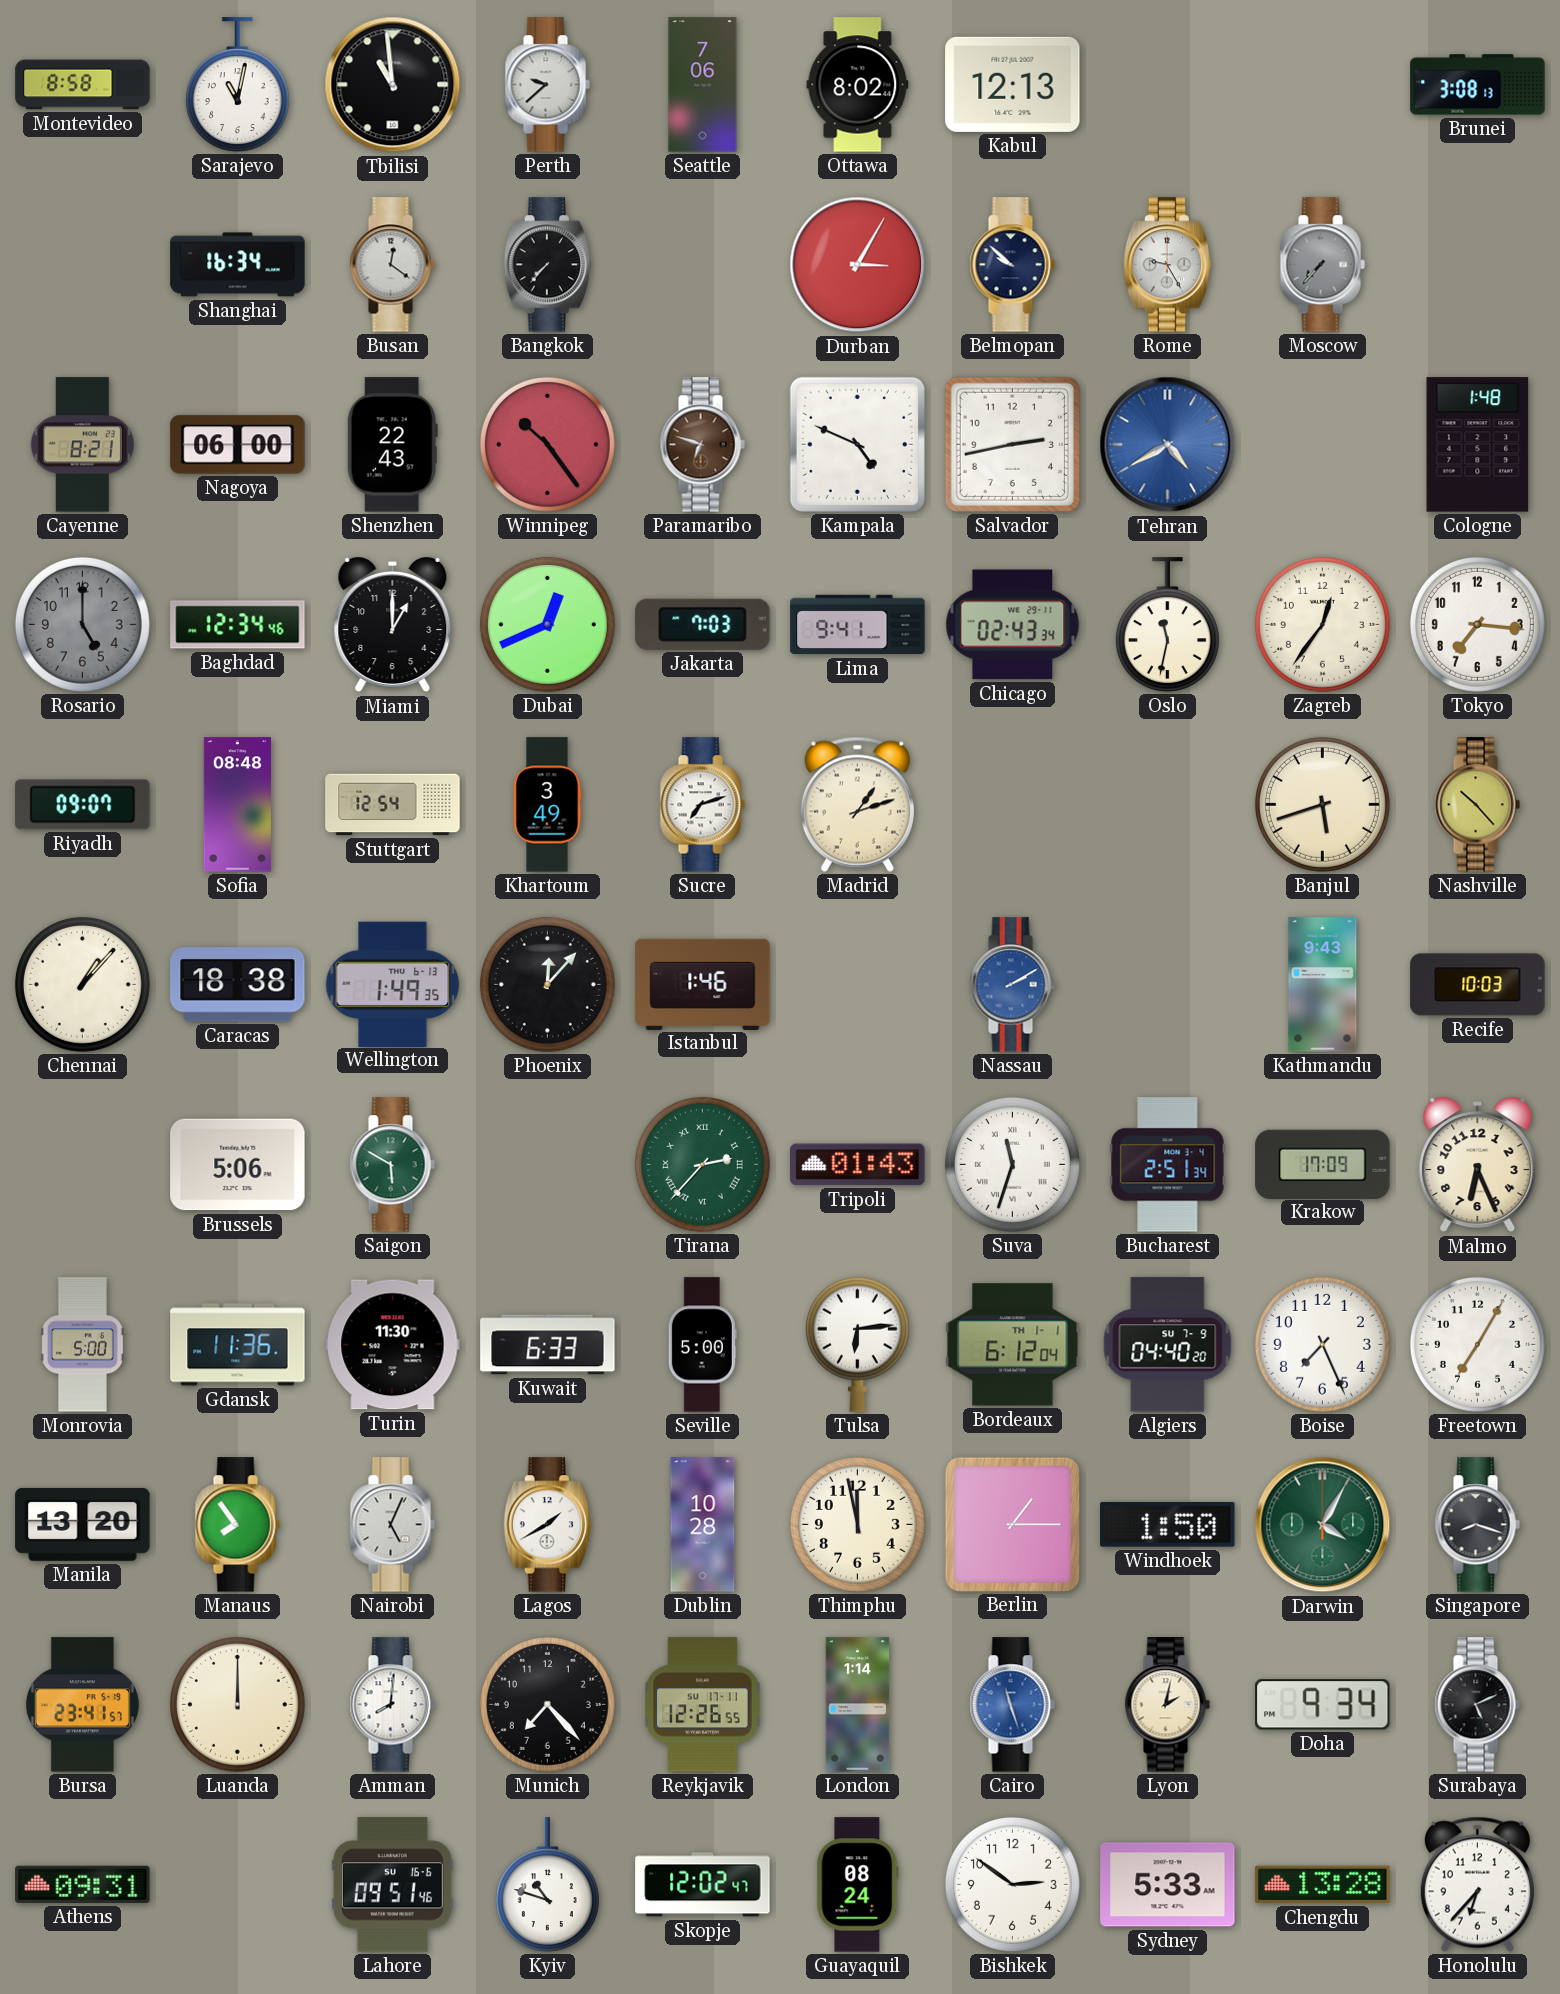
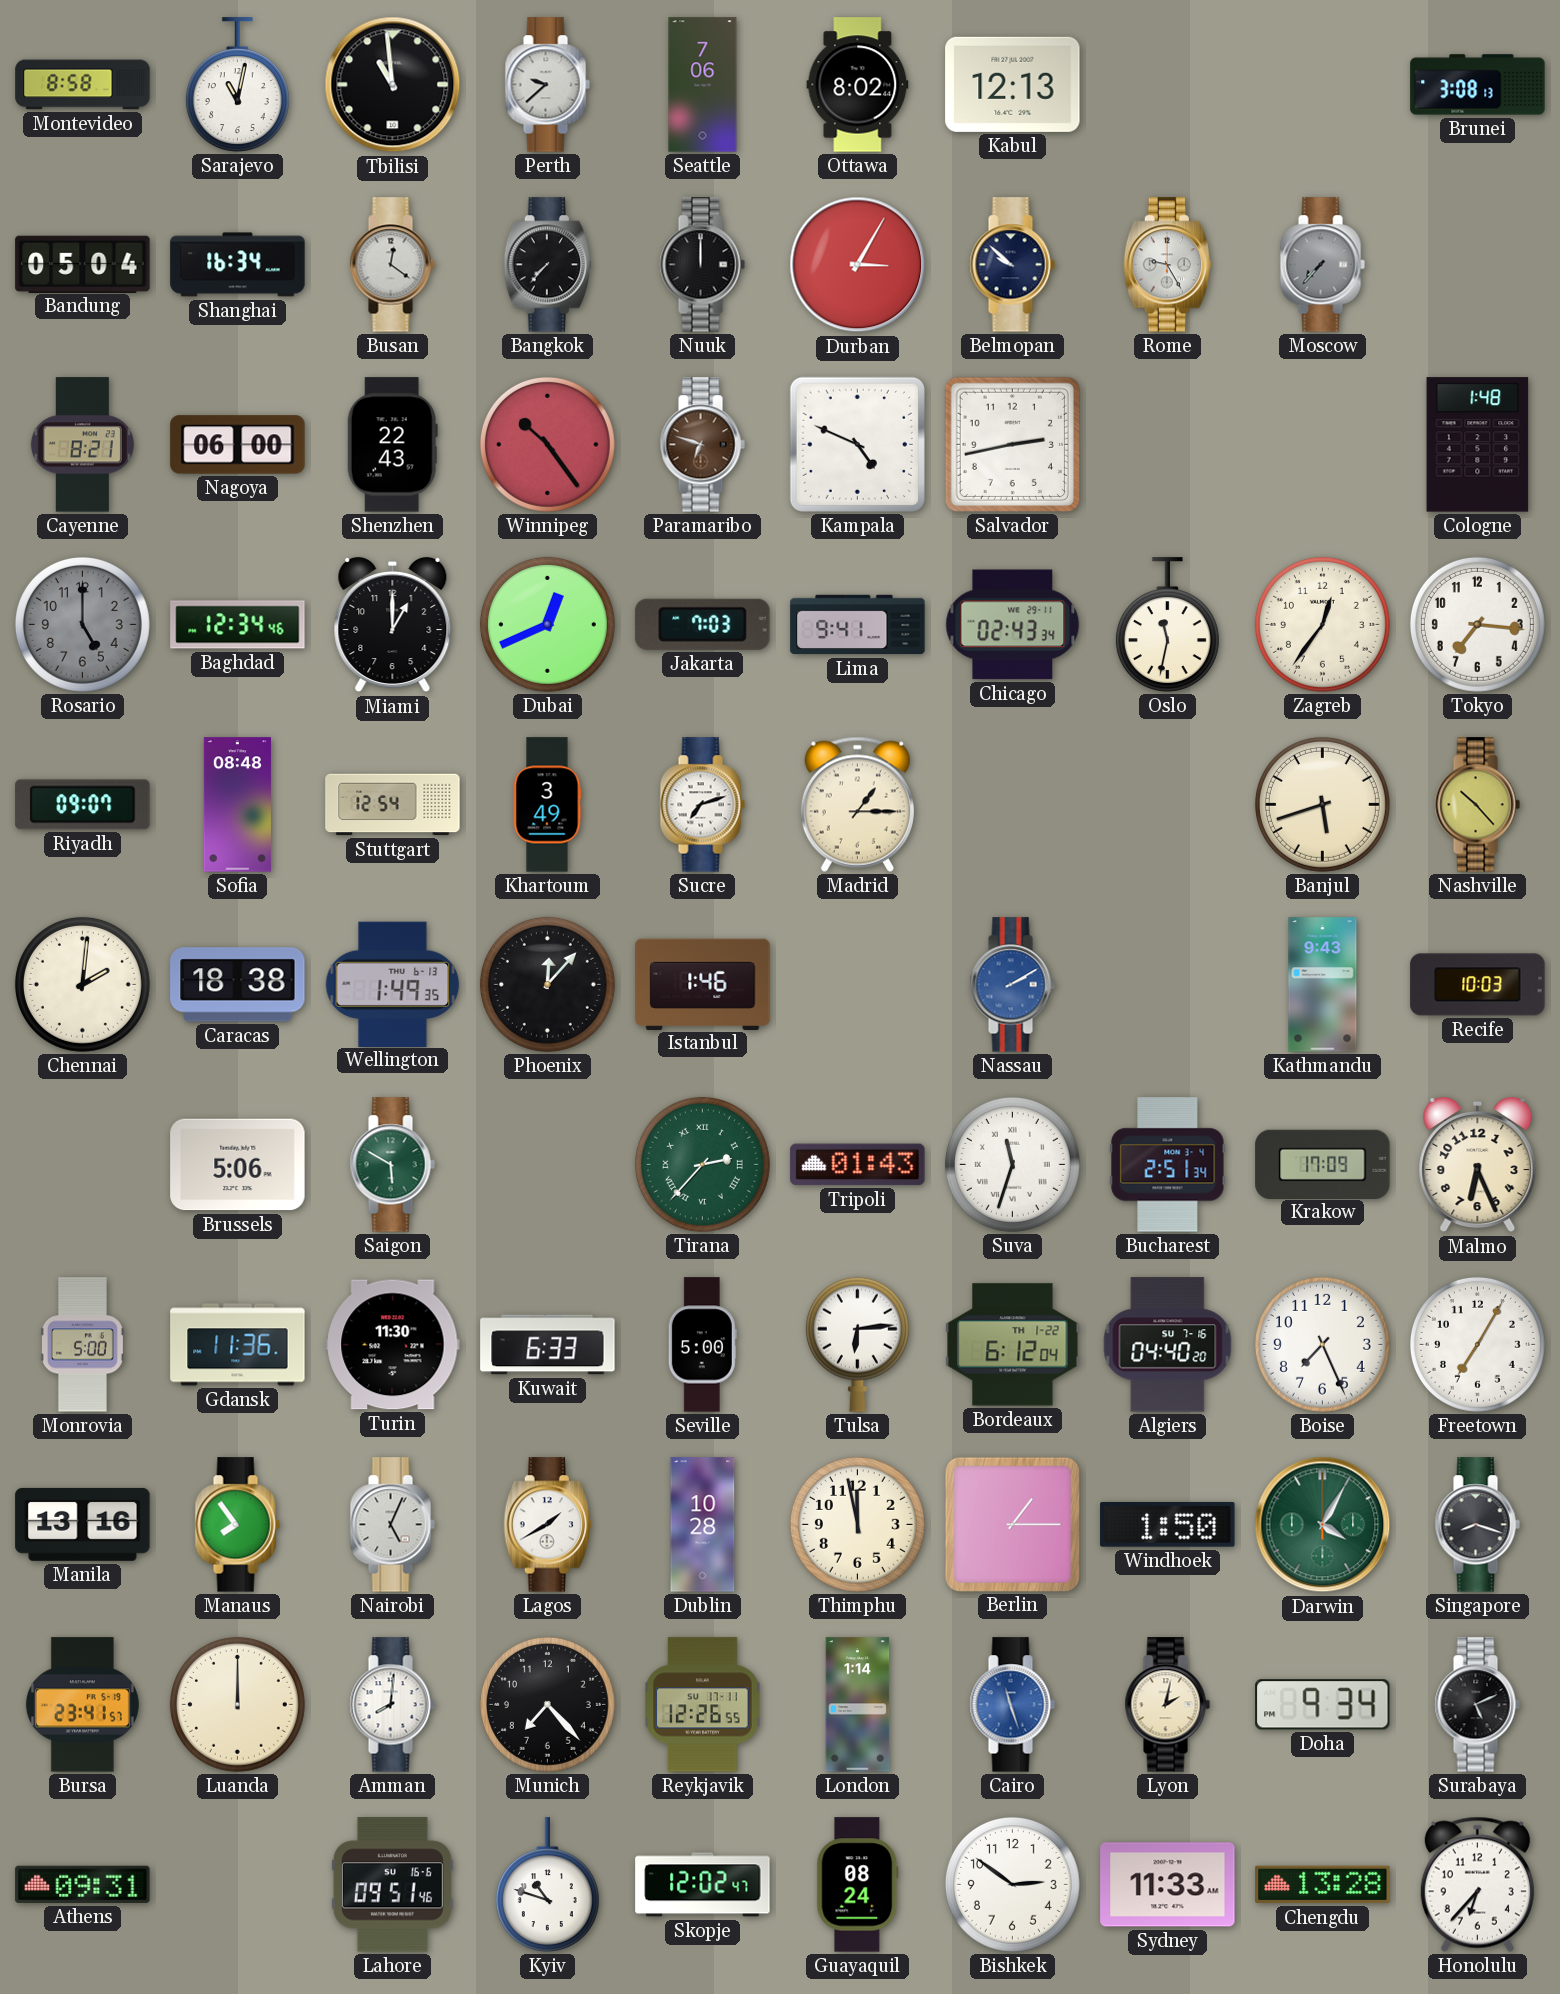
Bandung: none -> 05:04 (83, 264)
Nuuk: none -> 12:00 (702, 265)
Tehran: 4:40 -> none (1168, 445)
Madrid: 1:12 -> 1:15 (857, 804)
Chennai: 1:07 -> 2:01 (82, 984)
Bordeaux date: TH 1-1 -> TH 1-22 (1013, 1345)
Algiers date: SU 7-9 -> SU 7-16 (1168, 1345)
Manila: 13:20 -> 13:16 (83, 1524)
Sydney: 5:33 -> 11:33 (1168, 1885)
